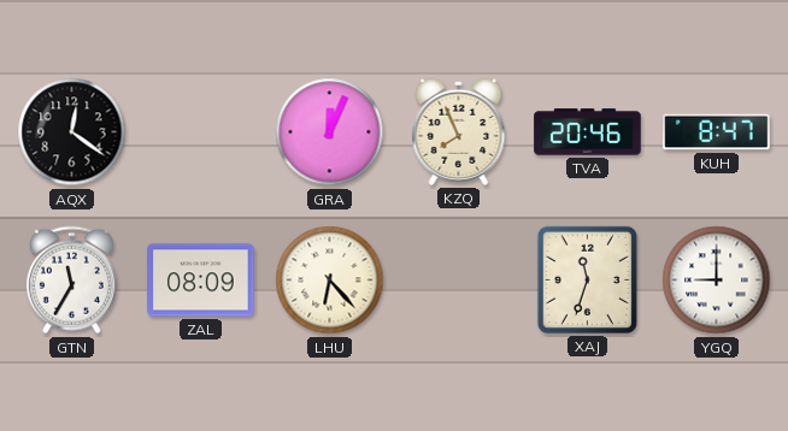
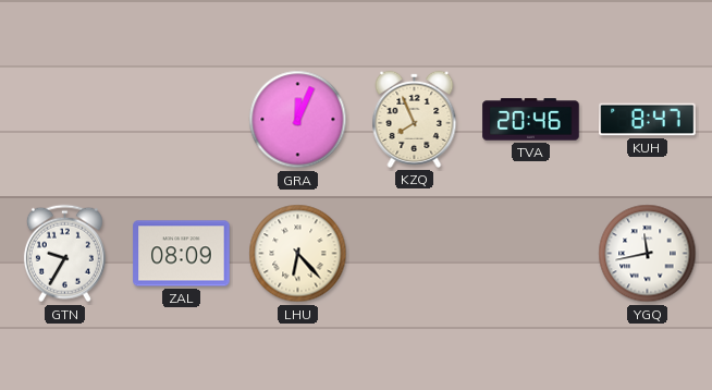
AQX: 12:21 -> none (72, 132)
GTN: 11:35 -> 9:35 (64, 254)
XAJ: 11:33 -> none (587, 279)
YGQ: 9:00 -> 11:43 (648, 254)
